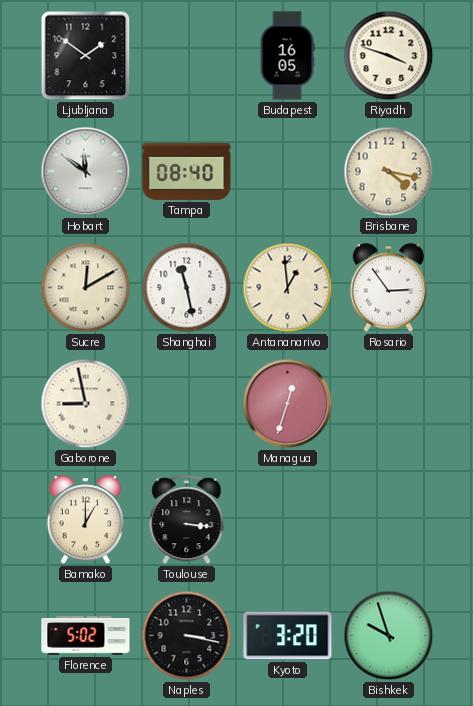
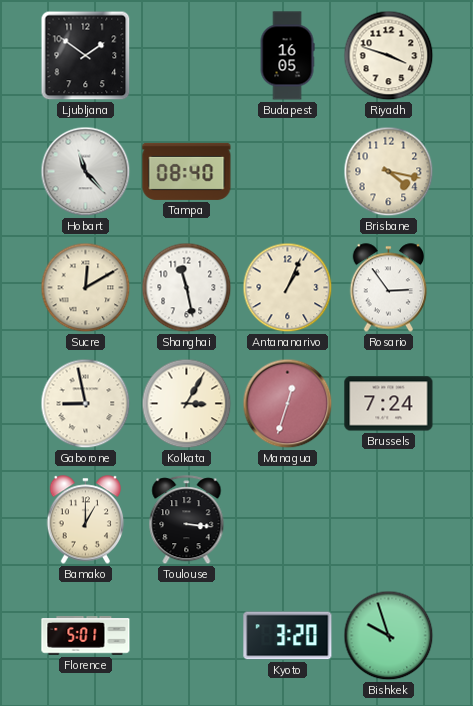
Hobart: 11:51 -> 11:23 (86, 172)
Antananarivo: 12:59 -> 1:04 (288, 288)
Kolkata: none -> 3:05 (187, 404)
Brussels: none -> 7:24 (389, 404)
Florence: 5:02 -> 5:01 (86, 636)
Naples: 3:17 -> none (187, 636)
